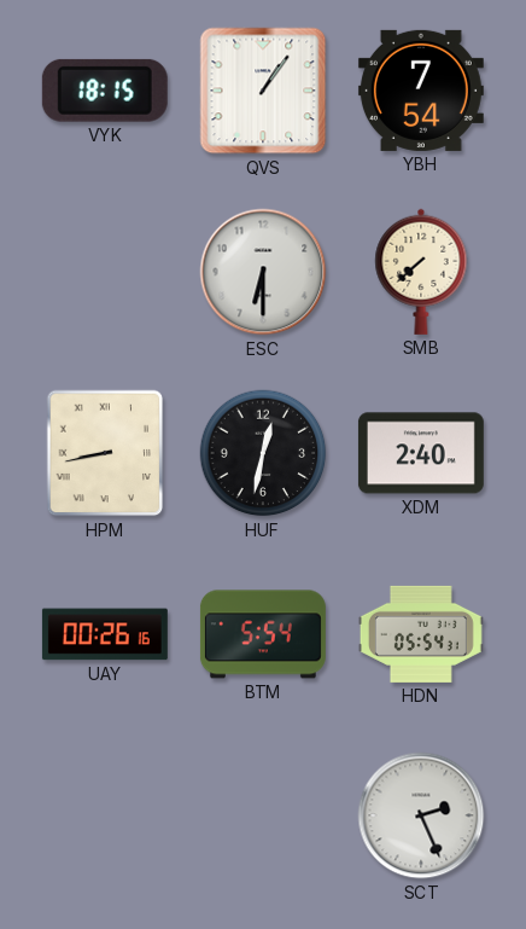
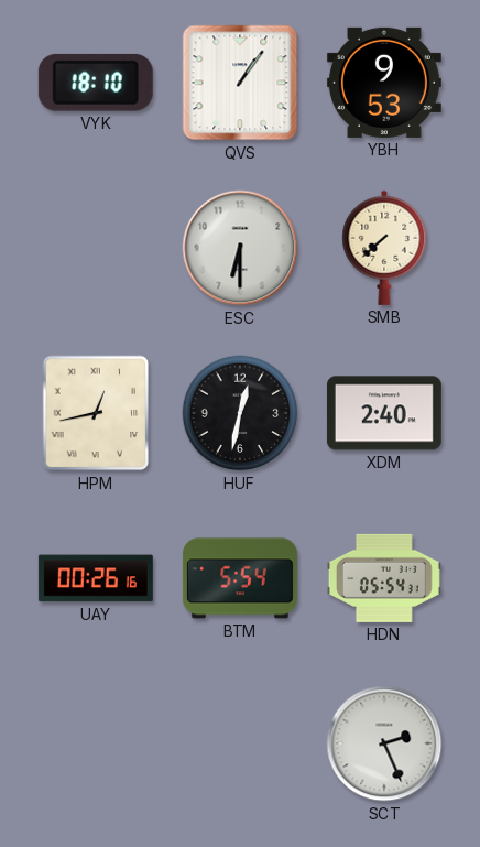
VYK: 18:15 -> 18:10 (96, 83)
YBH: 7:54 -> 9:53 (384, 83)
HPM: 8:43 -> 12:43 (96, 413)
